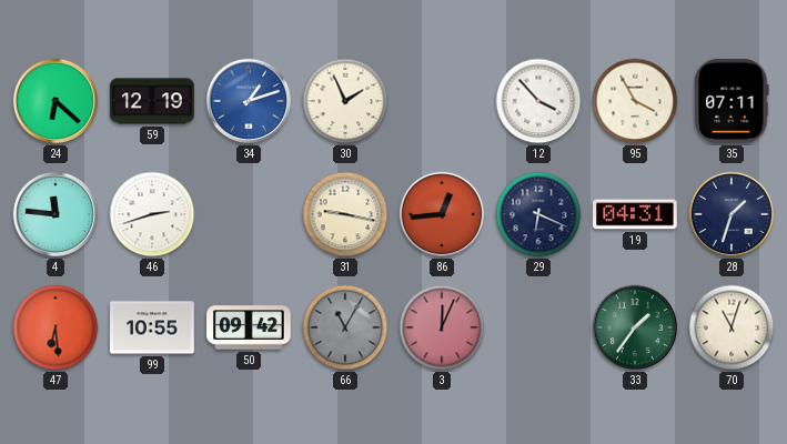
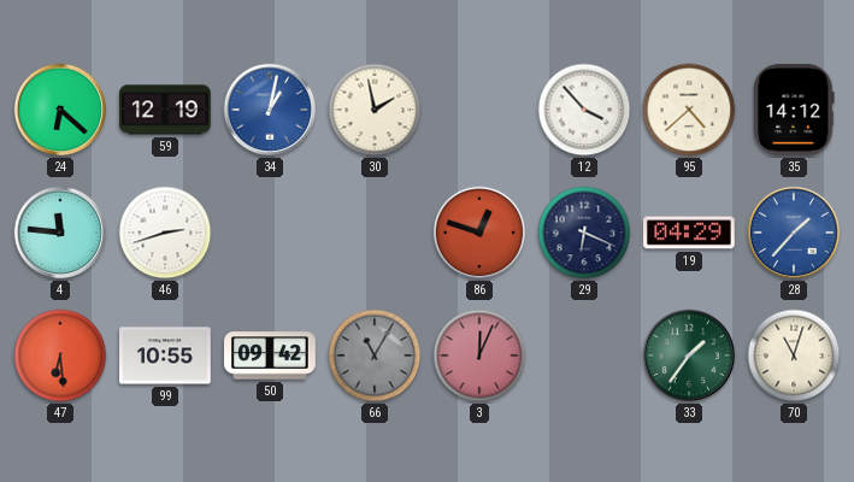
34: 1:12 -> 1:02 (270, 110)
30: 1:56 -> 1:58 (375, 110)
95: 3:55 -> 4:38 (689, 110)
35: 07:11 -> 14:12 (794, 111)
31: 9:17 -> none (345, 214)
86: 12:44 -> 12:48 (479, 233)
19: 04:31 -> 04:29 (690, 233)
28: 1:33 -> 1:37 (794, 233)
28 dial: navy -> blue (794, 233)
